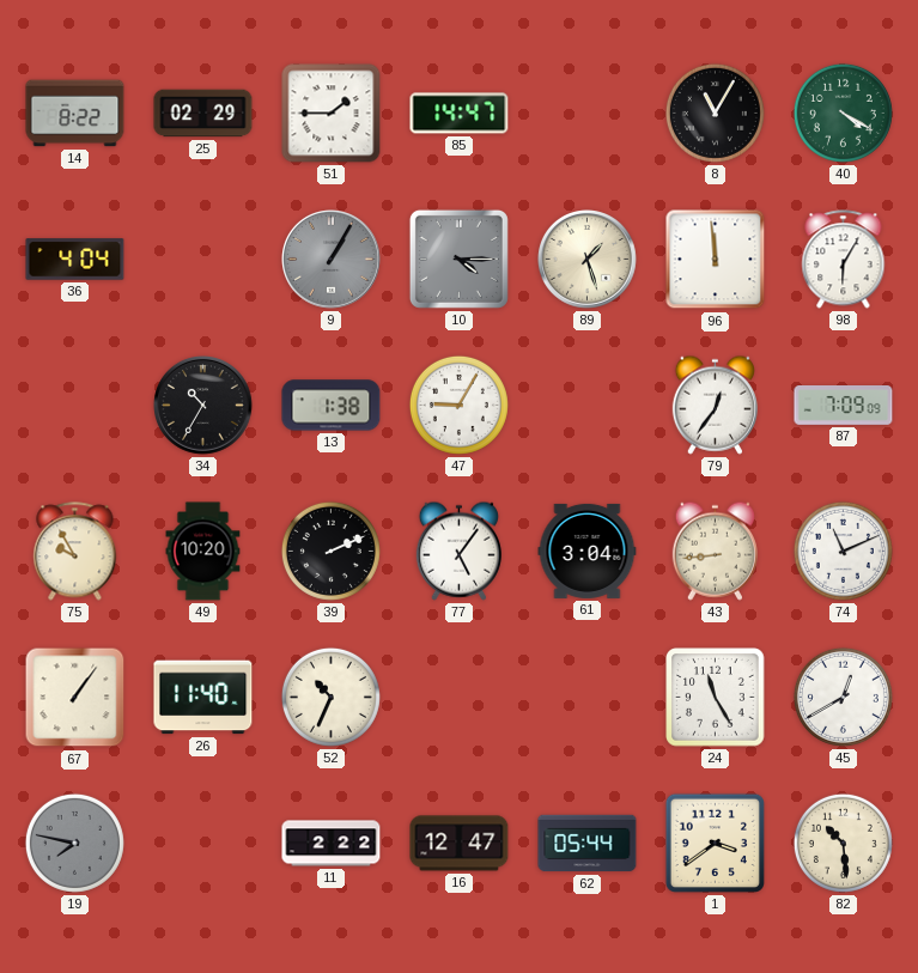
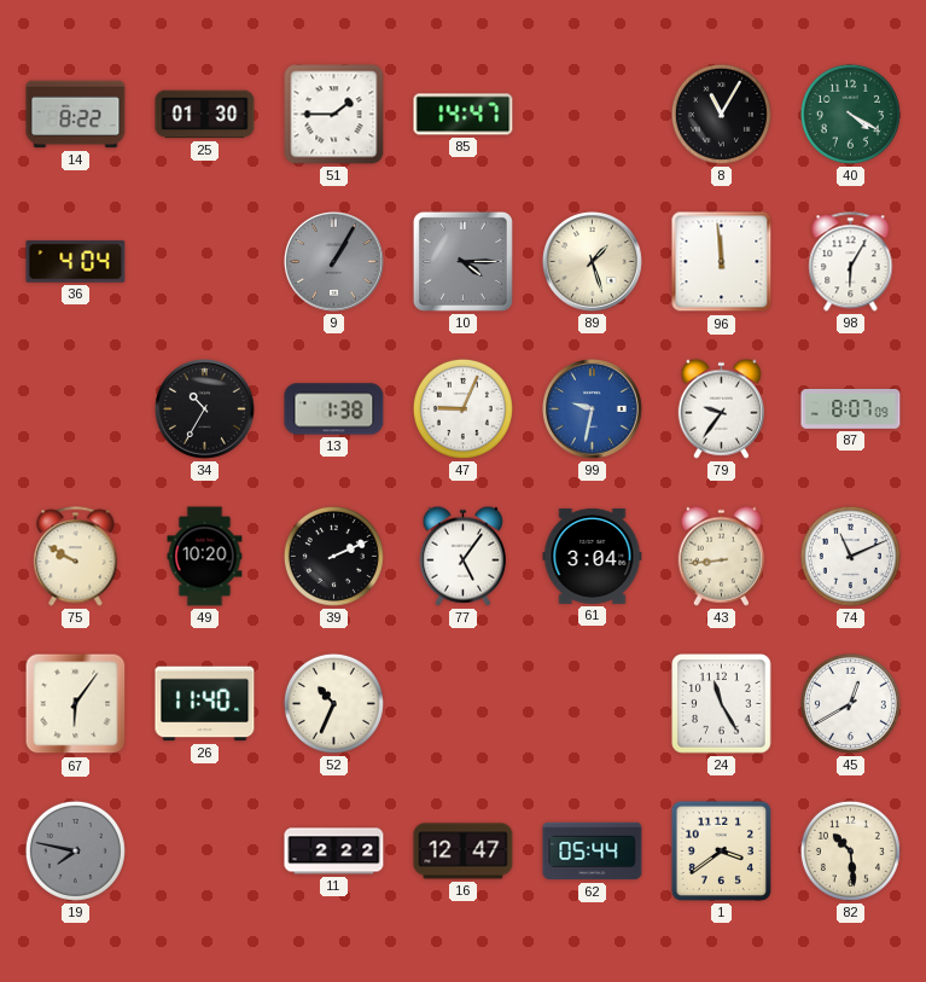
25: 02:29 -> 01:30 (205, 115)
47: 9:05 -> 9:04 (462, 408)
99: none -> 9:32 (593, 409)
79: 12:36 -> 9:36 (721, 408)
87: 7:09 -> 8:07 (851, 409)
75: 9:55 -> 9:50 (76, 557)
67: 1:06 -> 6:06 (76, 704)
